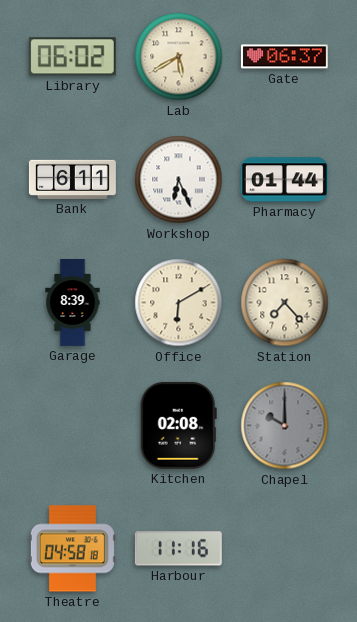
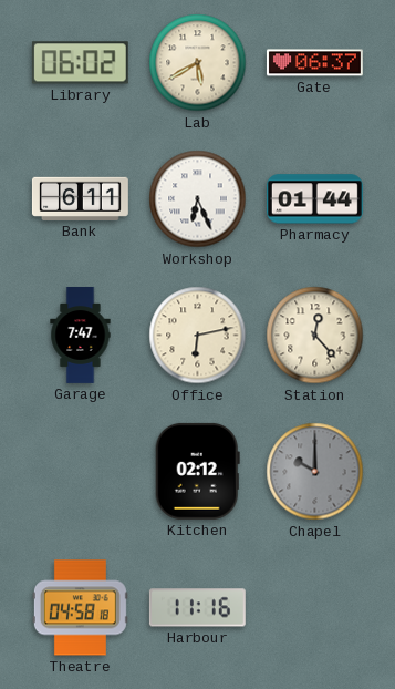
Garage: 8:39 -> 7:47 (81, 336)
Office: 6:10 -> 6:13 (198, 336)
Station: 7:23 -> 12:23 (315, 336)
Kitchen: 02:08 -> 02:12 (197, 471)
